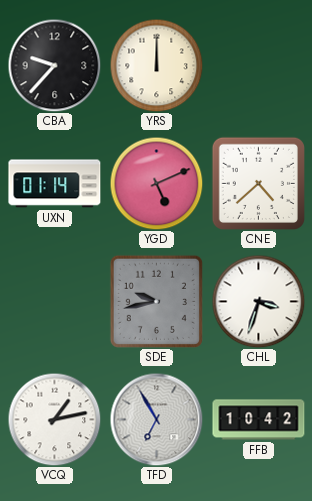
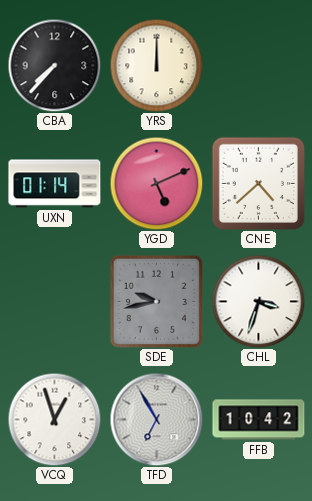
CBA: 9:37 -> 7:37 (54, 65)
VCQ: 1:13 -> 12:57 (54, 419)
